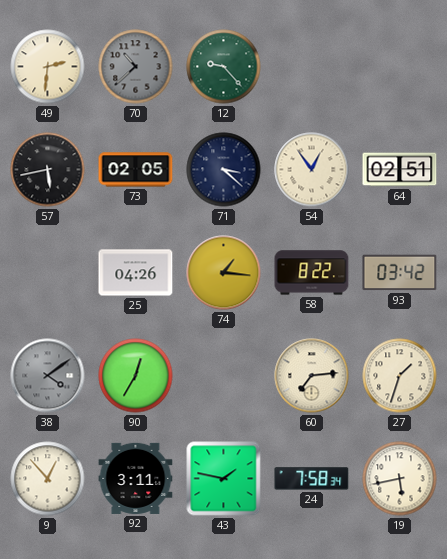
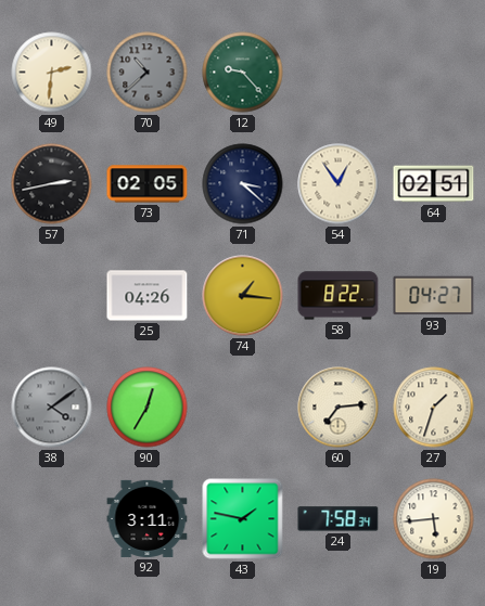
57: 5:43 -> 2:43 (52, 184)
93: 03:42 -> 04:27 (434, 296)
9: 12:53 -> none (48, 479)
19: 5:43 -> 5:44 (434, 519)
